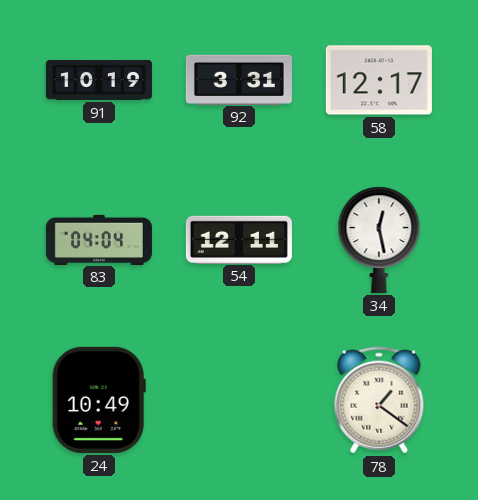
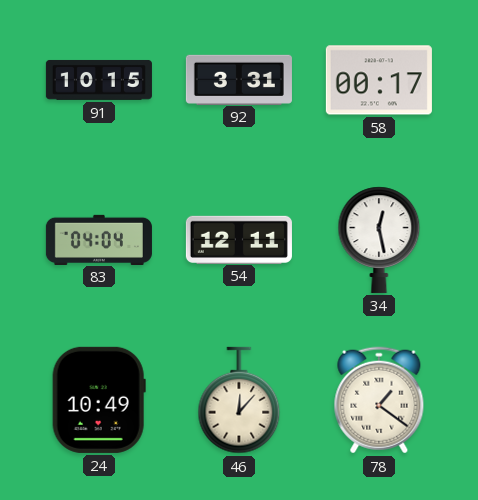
91: 10:19 -> 10:15 (99, 80)
58: 12:17 -> 00:17 (379, 80)
46: none -> 12:07 (239, 400)
